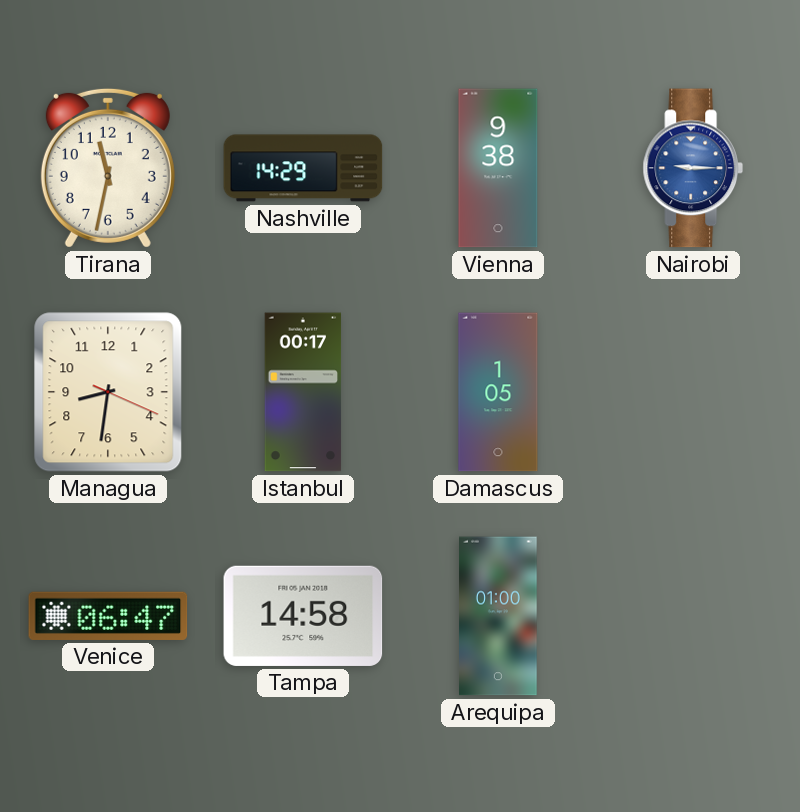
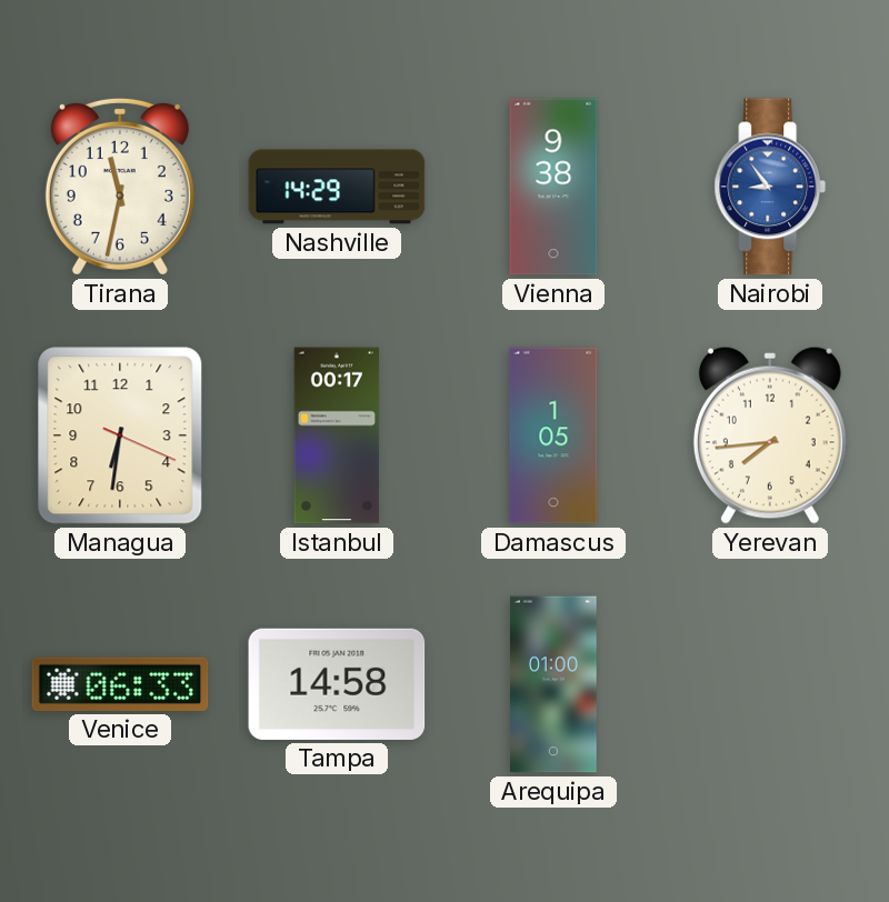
Nairobi: 9:15 -> 8:54 (770, 187)
Managua: 8:31 -> 6:31 (120, 435)
Yerevan: none -> 7:44 (770, 435)
Venice: 06:47 -> 06:33 (120, 684)
